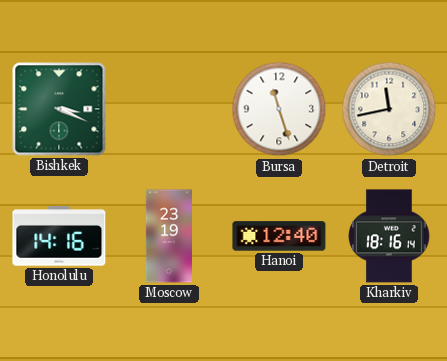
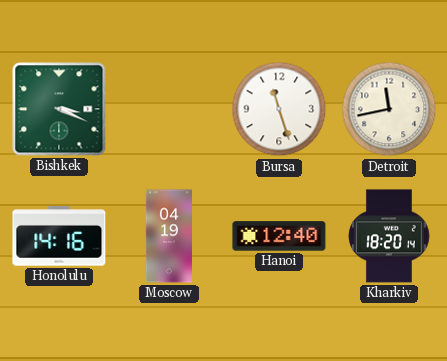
Moscow: 23:19 -> 04:19 (169, 236)
Kharkiv: 18:16 -> 18:20 (389, 236)
